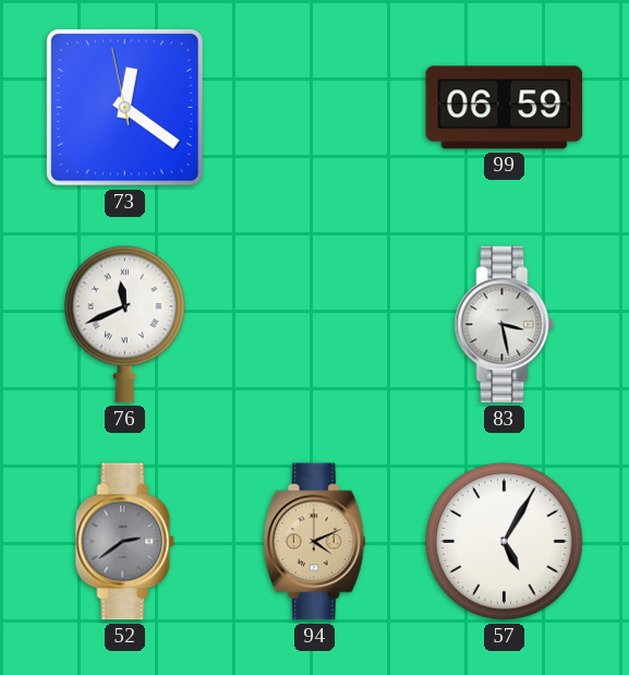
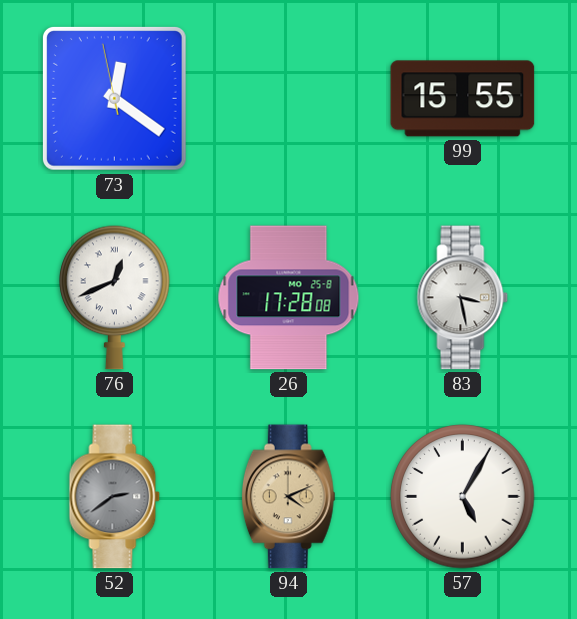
99: 06:59 -> 15:55 (463, 99)
76: 11:41 -> 12:41 (115, 297)
26: none -> 17:28 (289, 298)
